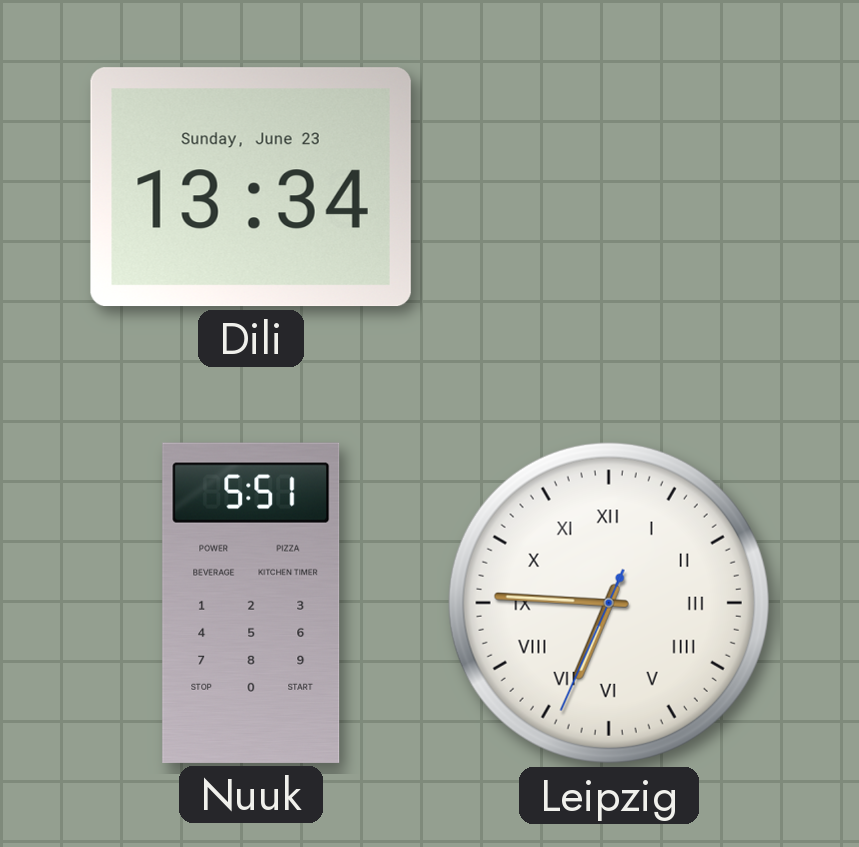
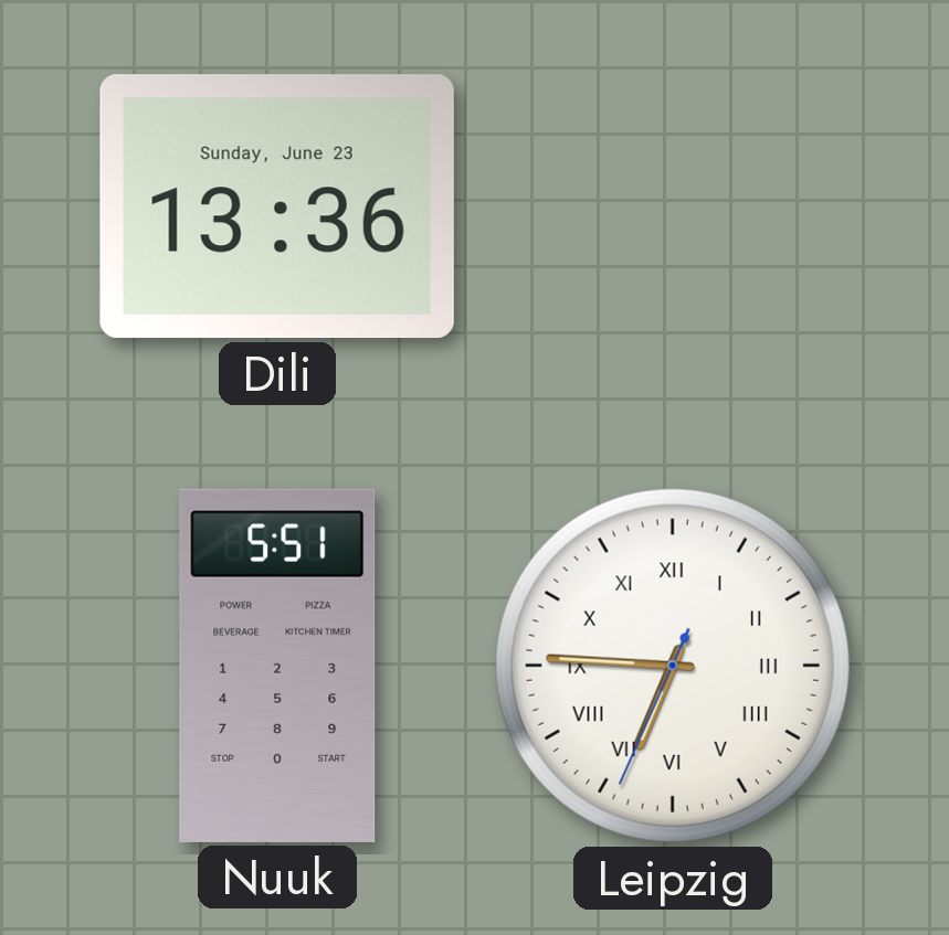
Dili: 13:34 -> 13:36 (277, 206)
